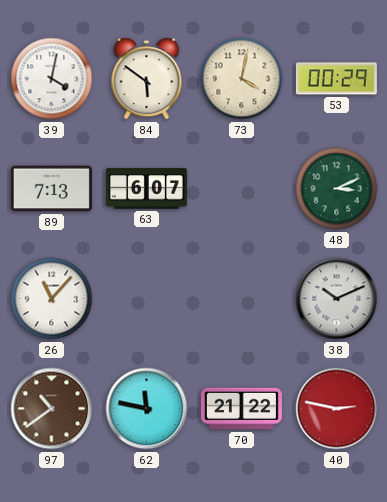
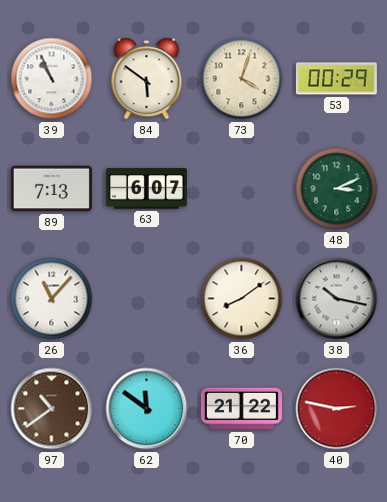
39: 4:02 -> 10:56 (52, 79)
73: 4:02 -> 4:03 (242, 79)
36: none -> 8:09 (242, 299)
38: 10:11 -> 10:17 (337, 299)
62: 11:47 -> 11:51 (147, 409)
